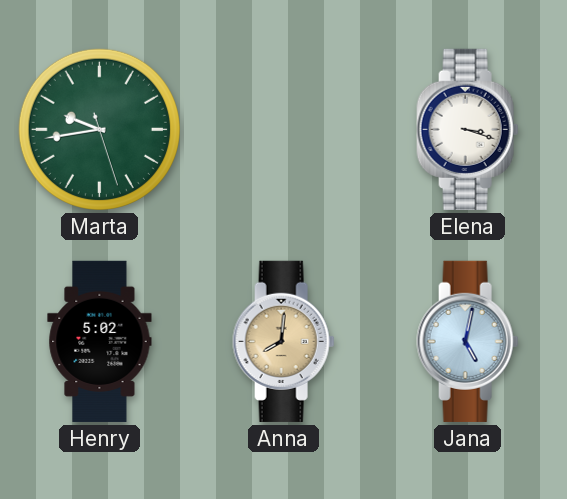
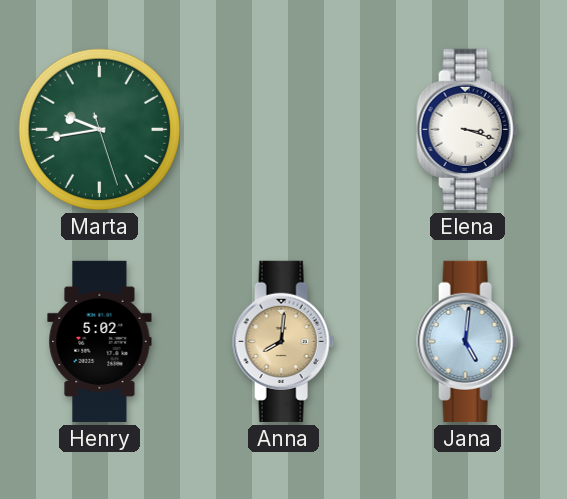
Jana: 5:02 -> 5:01 (468, 341)
